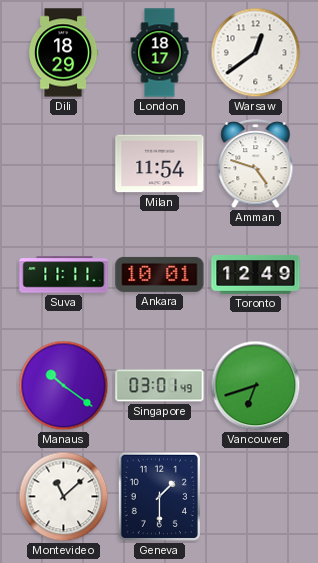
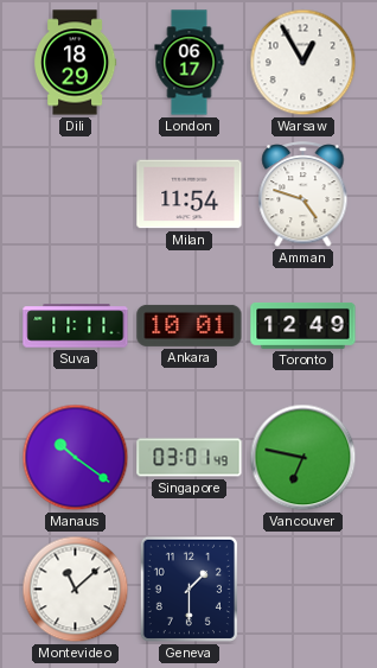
London: 18:17 -> 06:17 (190, 63)
Warsaw: 12:39 -> 12:55 (303, 63)
Vancouver: 6:42 -> 6:47 (303, 458)
